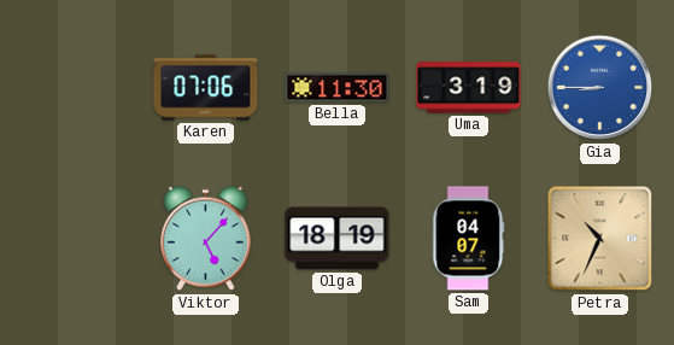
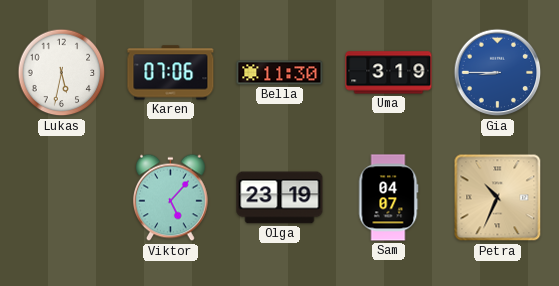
Lukas: none -> 5:32 (62, 73)
Olga: 18:19 -> 23:19 (280, 198)
